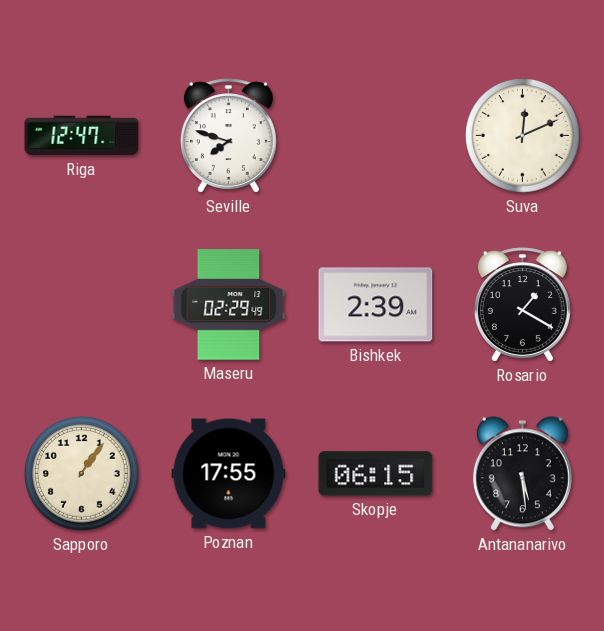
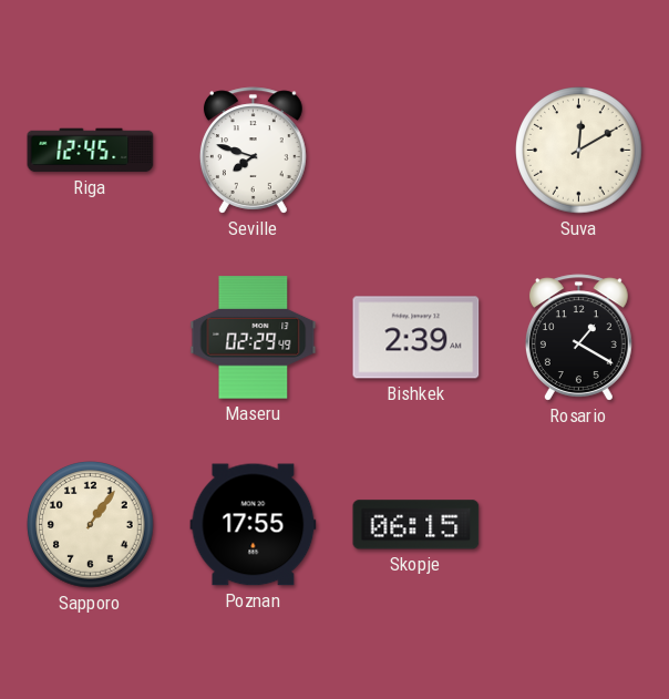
Riga: 12:47 -> 12:45 (91, 151)
Suva: 12:11 -> 12:10 (579, 151)
Antananarivo: 5:29 -> none (522, 474)
